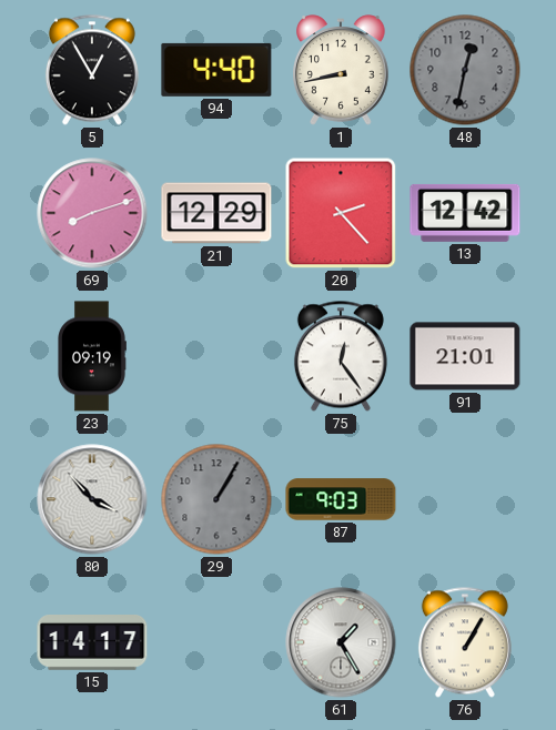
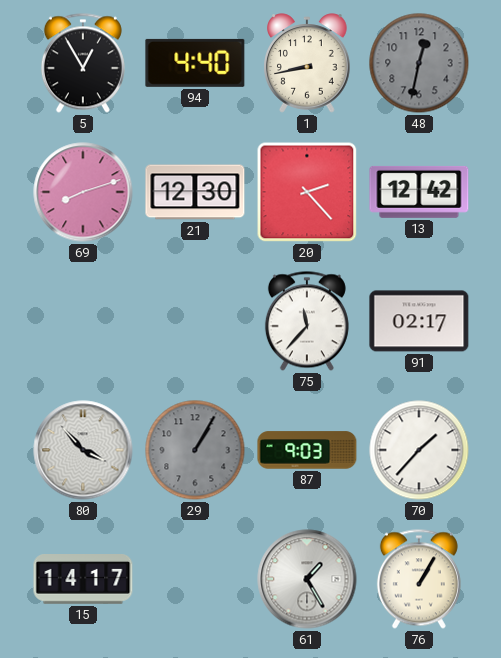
21: 12:29 -> 12:30 (195, 192)
23: 09:19 -> none (92, 356)
75: 12:24 -> 11:37 (307, 321)
91: 21:01 -> 02:17 (419, 321)
70: none -> 1:37 (419, 450)
